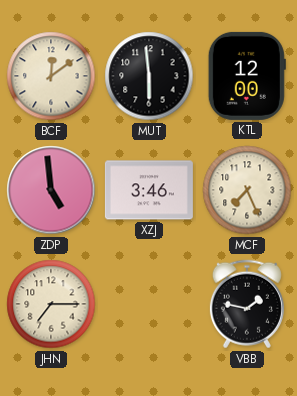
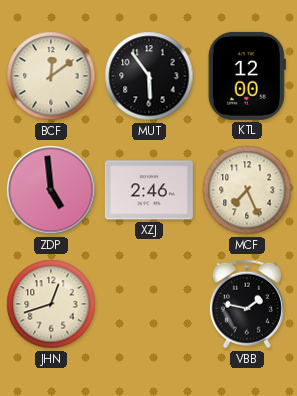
MUT: 5:59 -> 5:54 (149, 76)
XZJ: 3:46 -> 2:46 (149, 190)
JHN: 7:15 -> 12:42 (51, 304)
